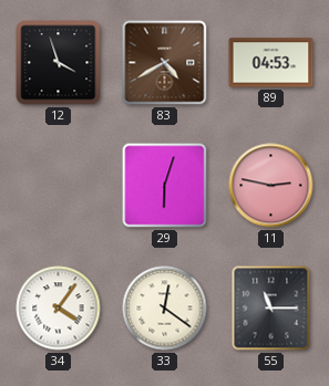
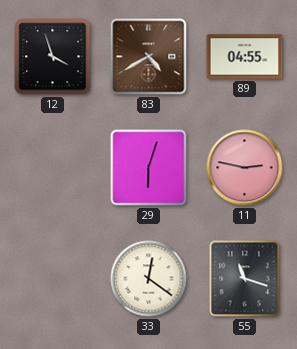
89: 04:53 -> 04:55 (245, 57)
34: 4:06 -> none (59, 309)
55: 11:15 -> 11:18 (245, 279)
